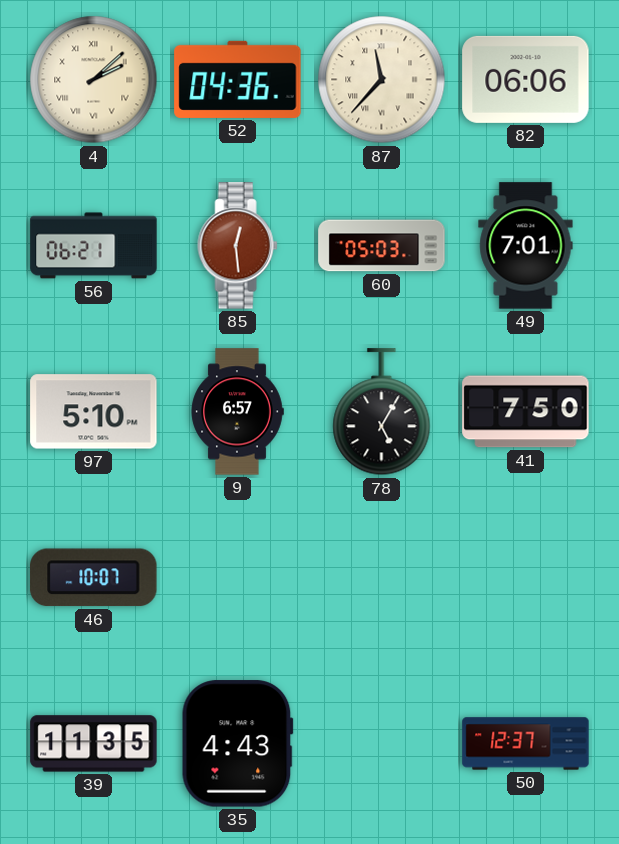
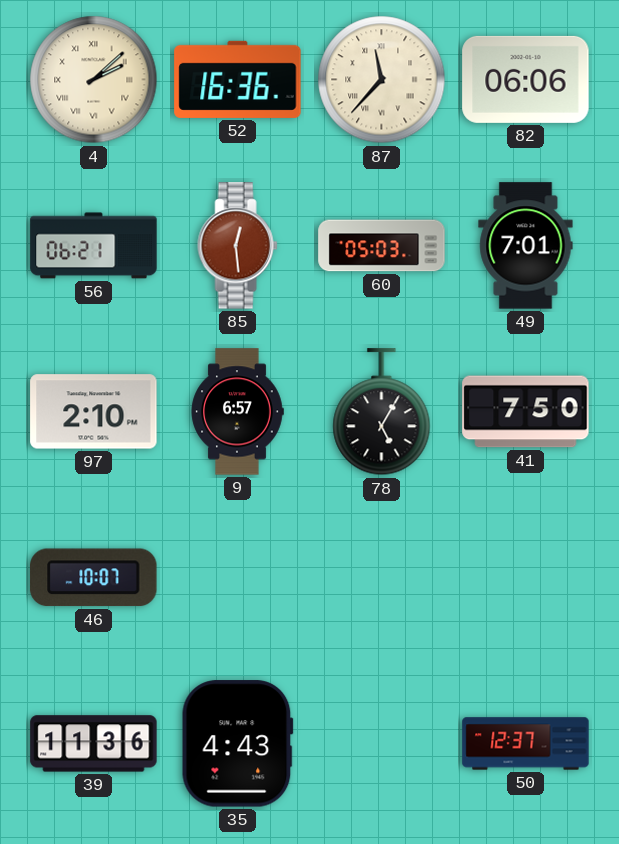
52: 04:36 -> 16:36 (238, 79)
97: 5:10 -> 2:10 (94, 412)
39: 11:35 -> 11:36 (94, 744)
